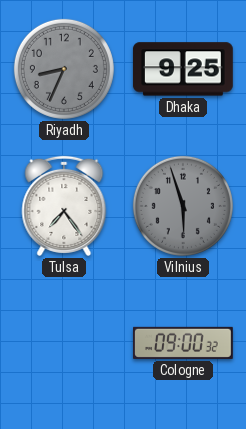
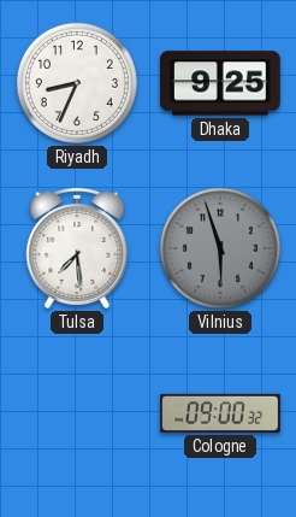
Riyadh dial: grey -> white (77, 83)
Tulsa: 7:24 -> 7:29 (77, 248)
